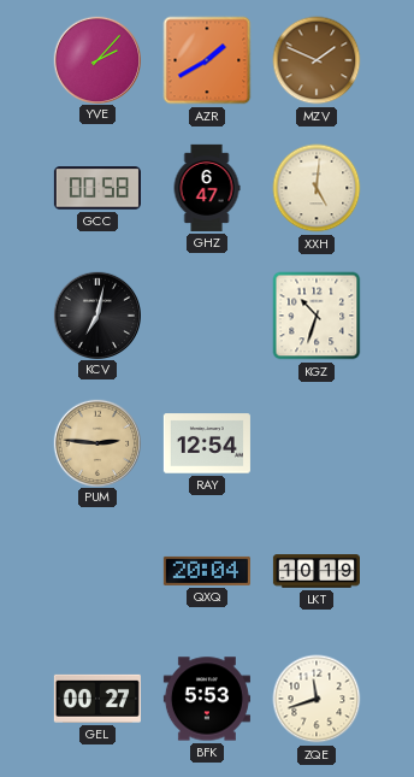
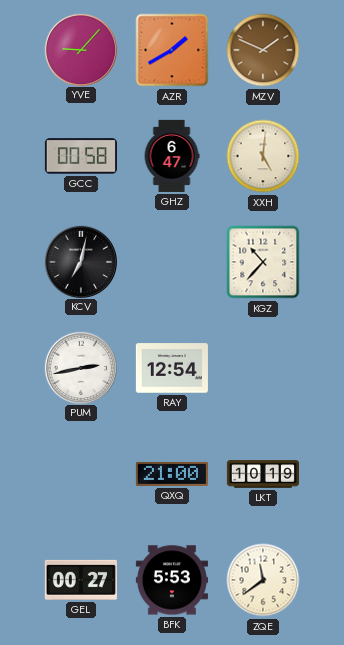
YVE: 2:07 -> 9:07 (80, 49)
KGZ: 10:33 -> 10:37 (263, 262)
PUM: 2:46 -> 2:43 (80, 367)
PUM dial: champagne -> white (80, 367)
QXQ: 20:04 -> 21:00 (172, 474)
ZQE: 11:42 -> 11:39 (263, 580)
